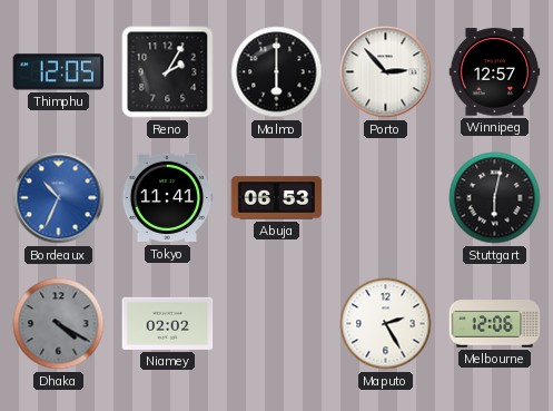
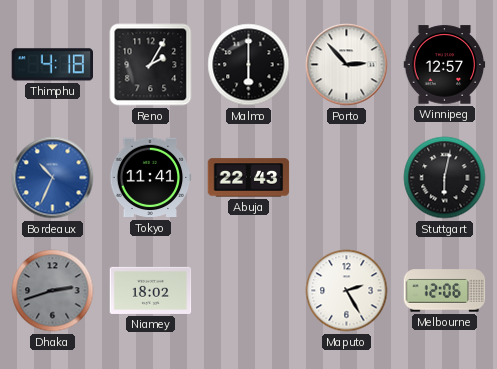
Thimphu: 12:05 -> 4:18 (52, 65)
Abuja: 06:53 -> 22:43 (249, 178)
Dhaka: 4:20 -> 2:42 (53, 291)
Niamey: 02:02 -> 18:02 (151, 290)
